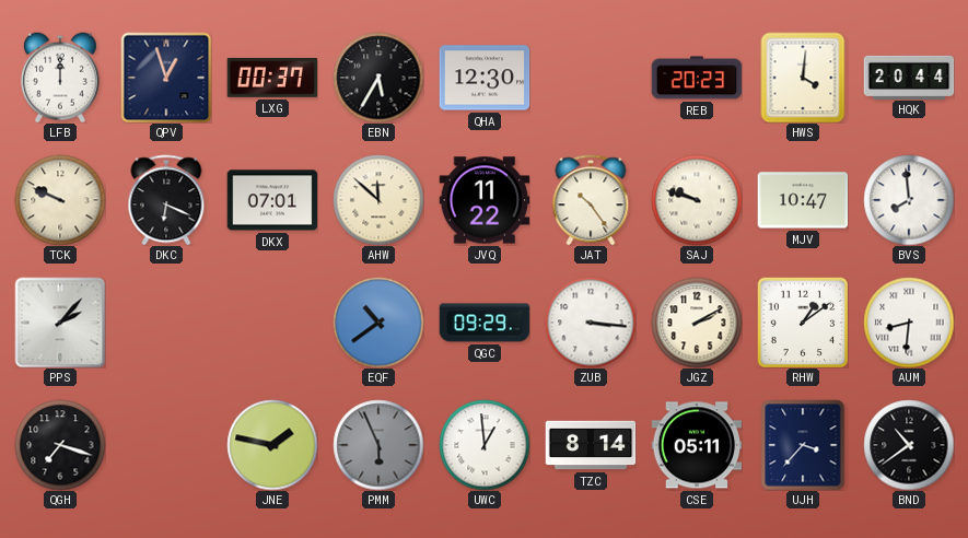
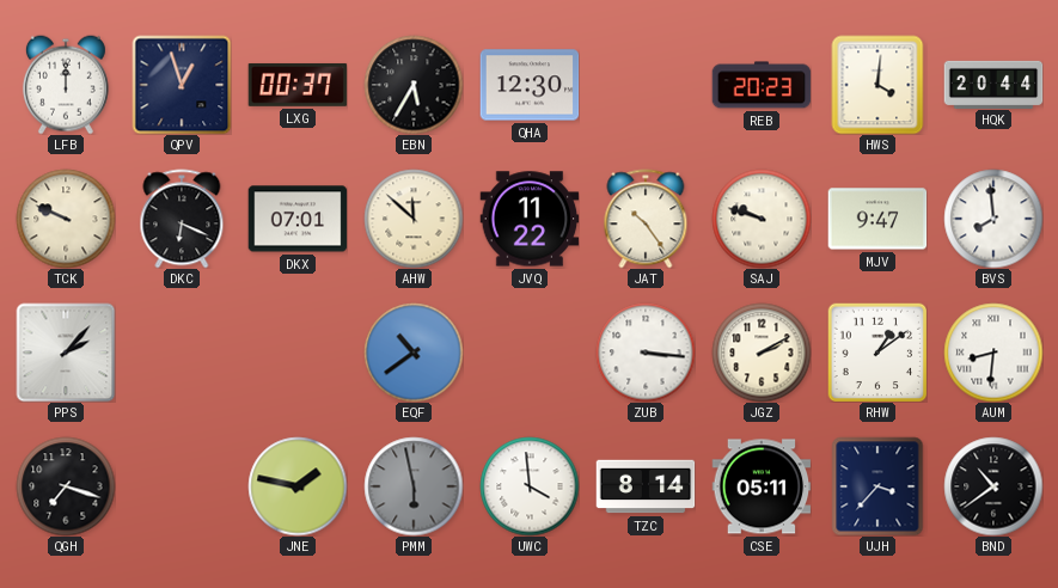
MJV: 10:47 -> 9:47 (877, 219)
QGC: 09:29 -> none (485, 323)
PMM: 5:56 -> 5:58 (414, 486)
UWC: 12:59 -> 3:59 (530, 486)
